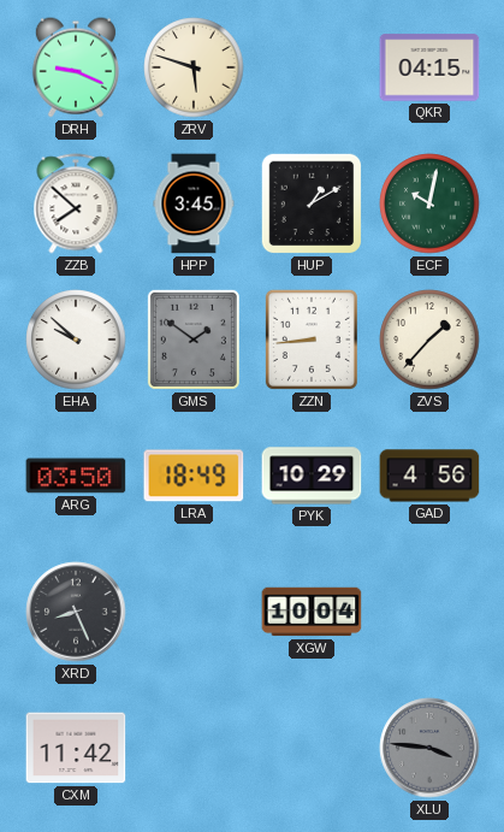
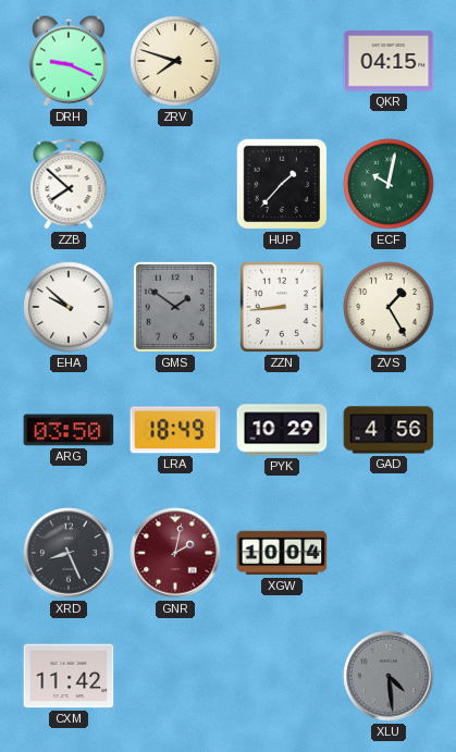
ZRV: 5:48 -> 7:48 (175, 61)
HPP: 3:45 -> none (194, 203)
HUP: 1:10 -> 1:37 (282, 184)
ZVS: 1:37 -> 1:25 (389, 307)
GNR: none -> 2:02 (175, 553)
XLU: 3:46 -> 4:29 (389, 676)
